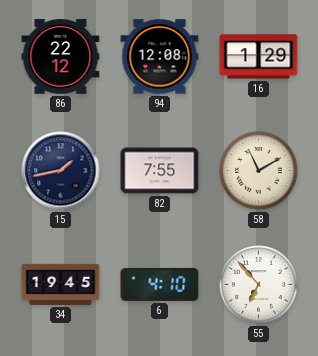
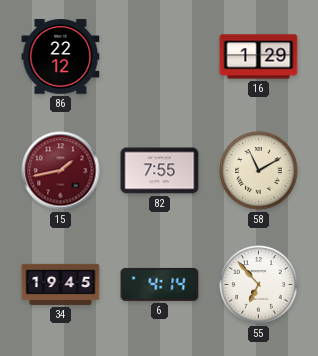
94: 12:08 -> none (160, 57)
15 dial: navy -> burgundy (61, 171)
6: 4:10 -> 4:14 (160, 284)
